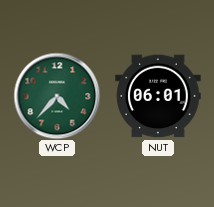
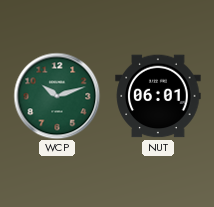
WCP: 4:37 -> 10:12 (57, 96)
